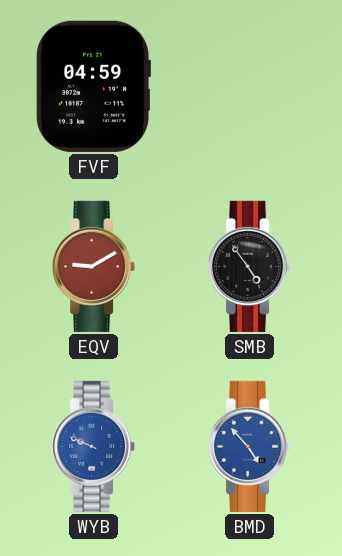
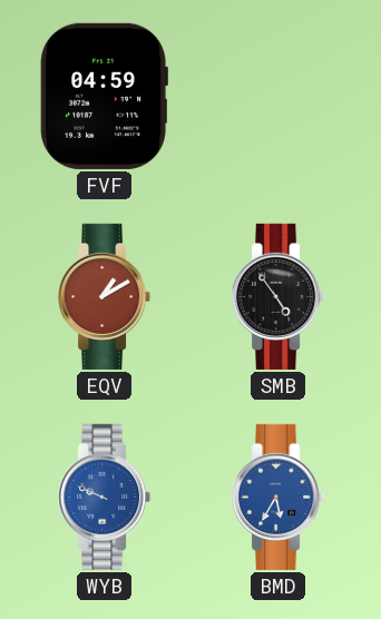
EQV: 9:10 -> 1:10 (105, 296)
BMD: 4:53 -> 5:35 (279, 497)
